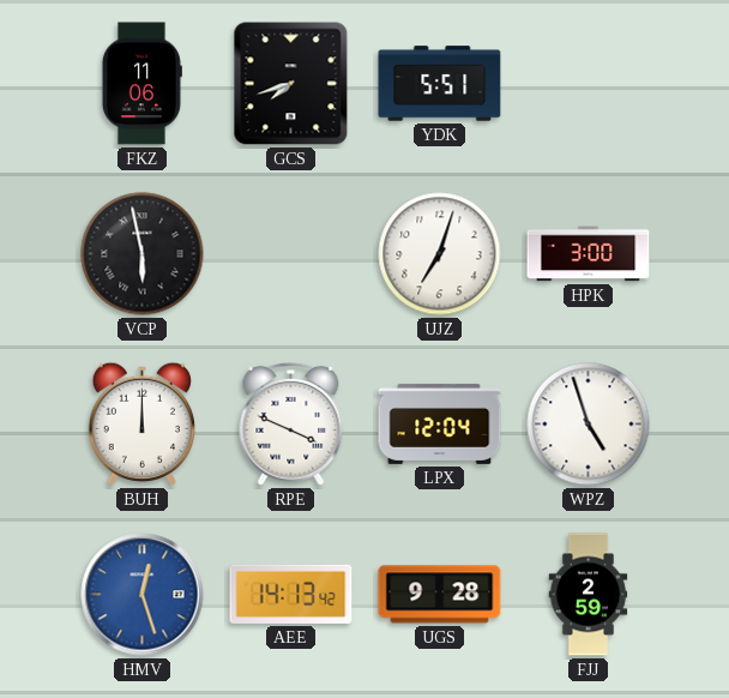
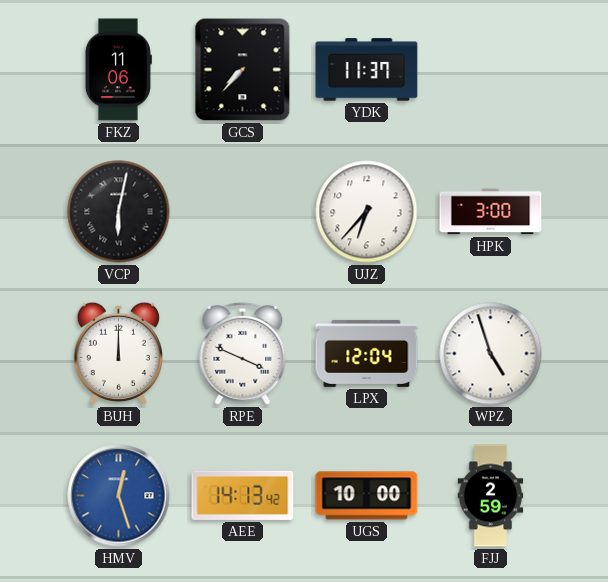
GCS: 7:42 -> 7:37 (243, 70)
YDK: 5:51 -> 11:37 (367, 70)
VCP: 5:58 -> 6:02 (119, 212)
UJZ: 7:03 -> 6:37 (367, 212)
UGS: 9:28 -> 10:00 (367, 496)
